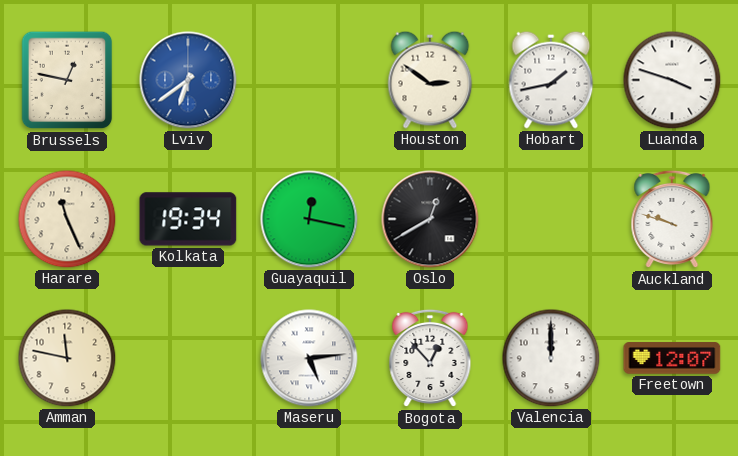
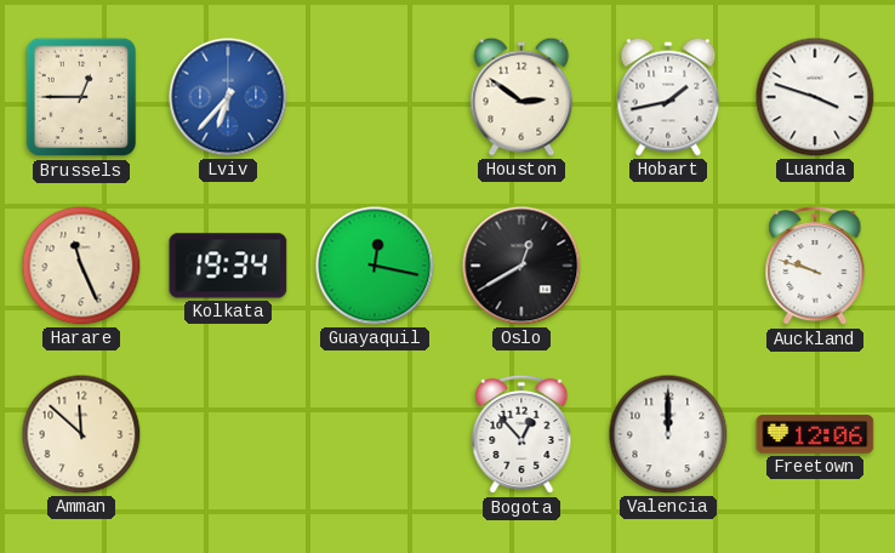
Brussels: 12:47 -> 12:45 (81, 97)
Lviv: 6:39 -> 6:37 (228, 97)
Amman: 11:47 -> 11:52 (81, 434)
Maseru: 5:14 -> none (309, 358)
Freetown: 12:07 -> 12:06 (815, 434)
